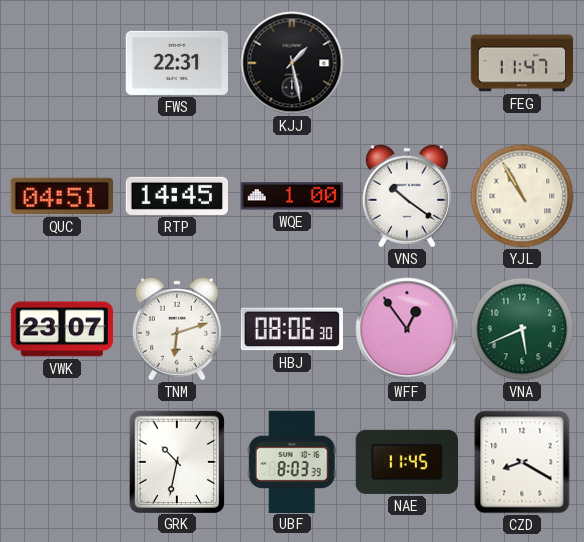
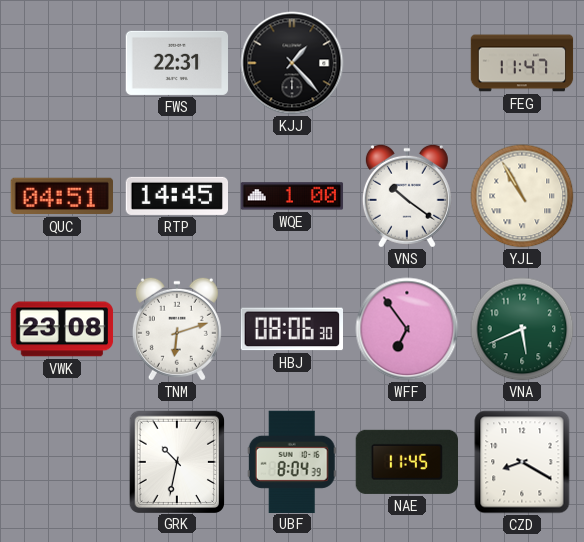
KJJ: 1:28 -> 1:23 (292, 63)
VWK: 23:07 -> 23:08 (62, 329)
WFF: 12:54 -> 6:54 (407, 329)
UBF: 8:03 -> 8:04 (292, 461)
